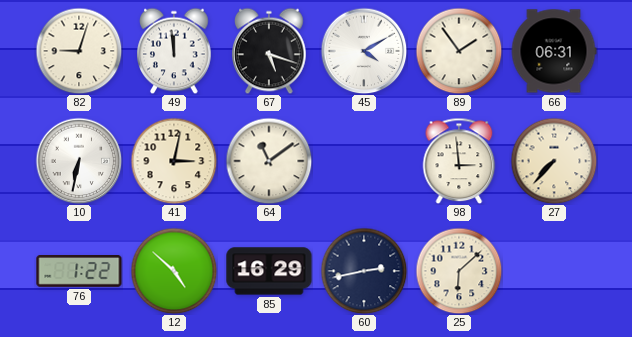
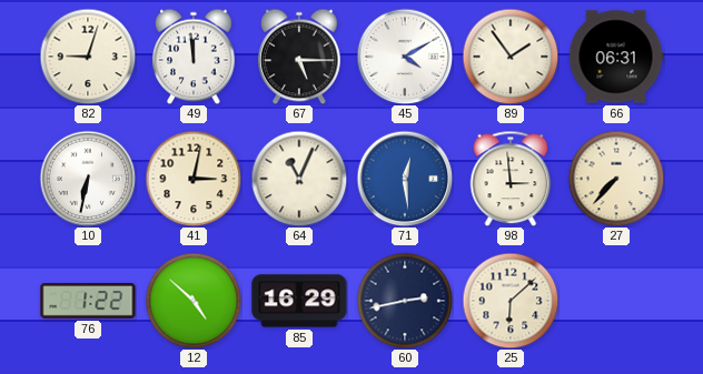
67: 5:18 -> 5:15 (299, 57)
64: 11:09 -> 11:04 (299, 179)
71: none -> 12:29 (405, 179)
